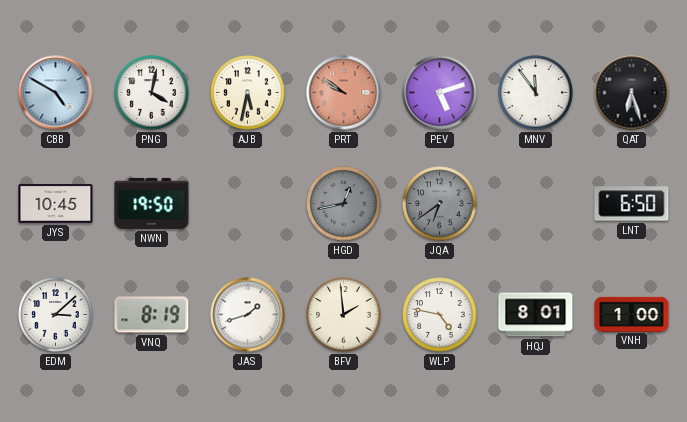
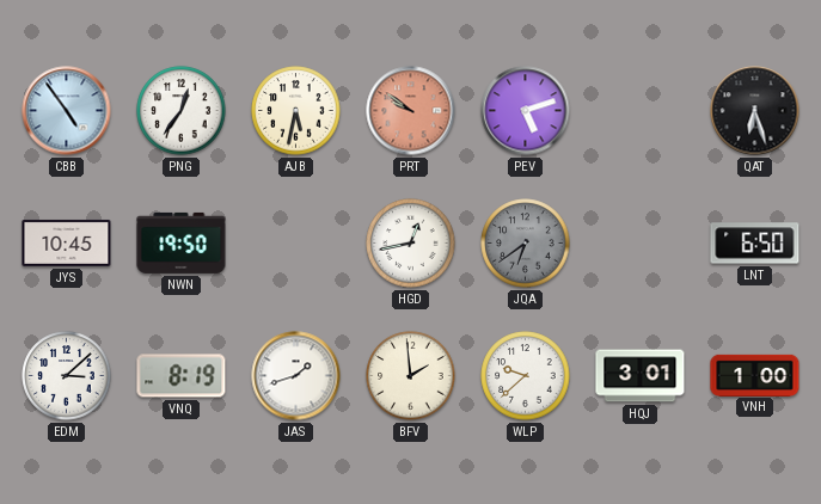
CBB: 4:50 -> 4:54 (67, 111)
PNG: 4:02 -> 12:36 (182, 111)
MNV: 11:54 -> none (536, 93)
HGD dial: grey -> white (411, 244)
WLP: 4:47 -> 9:38 (526, 376)
HQJ: 8:01 -> 3:01 (641, 376)
